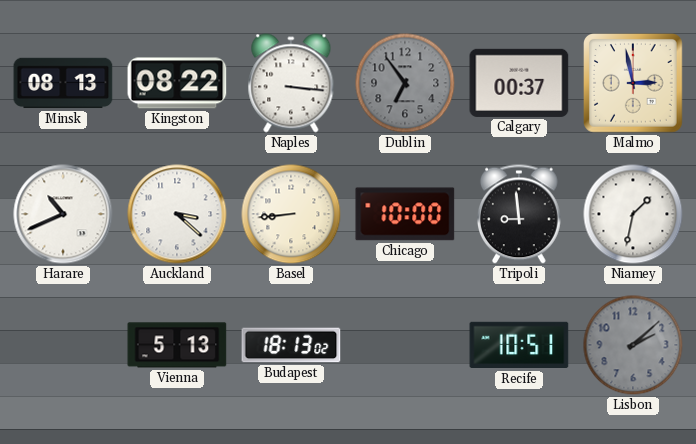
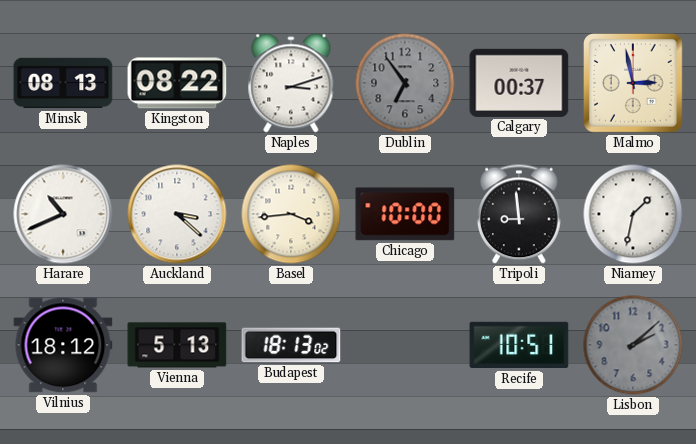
Naples: 3:16 -> 3:12 (291, 83)
Basel: 8:44 -> 3:44 (291, 214)
Vilnius: none -> 18:12 (63, 345)
